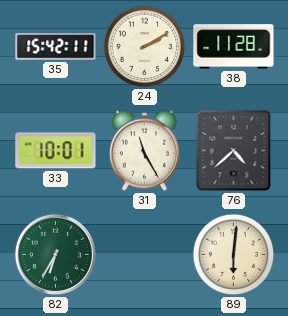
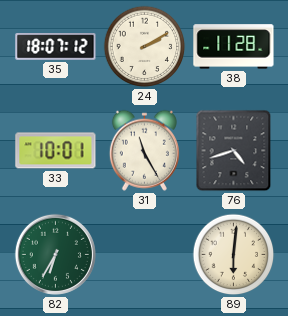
35: 15:42 -> 18:07 (56, 47)
76: 4:38 -> 4:42 (234, 151)
